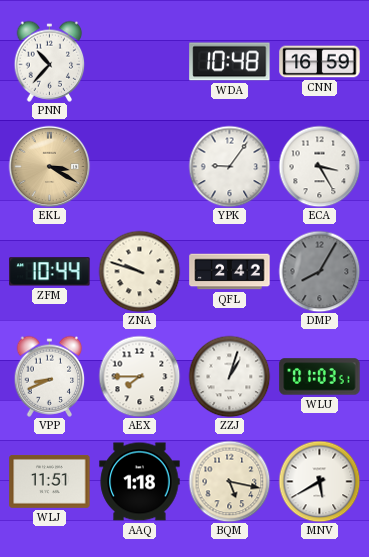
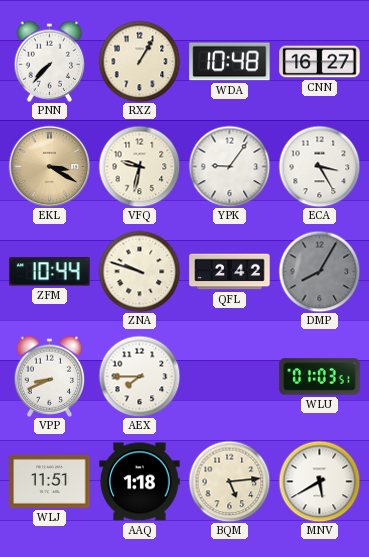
PNN: 10:37 -> 7:37 (50, 61)
RXZ: none -> 1:05 (139, 61)
CNN: 16:59 -> 16:27 (320, 62)
VFQ: none -> 9:32 (139, 166)
ZZJ: 1:03 -> none (229, 376)
BQM: 5:17 -> 5:14 (229, 481)
